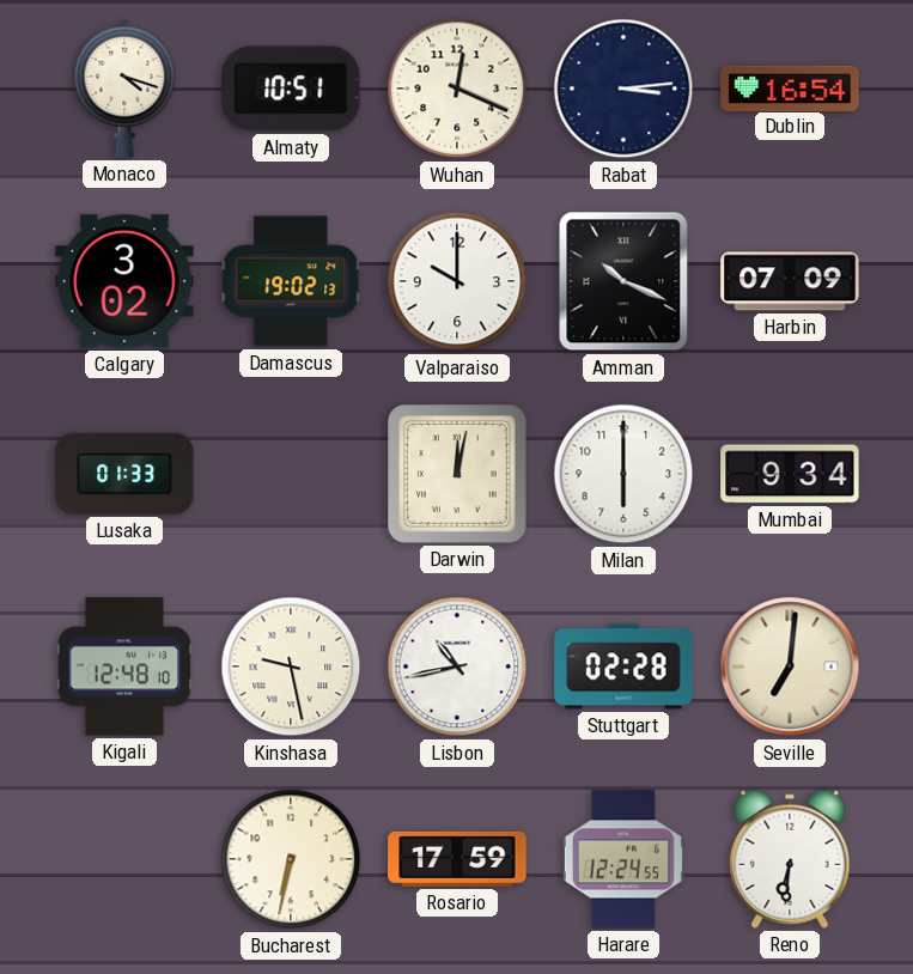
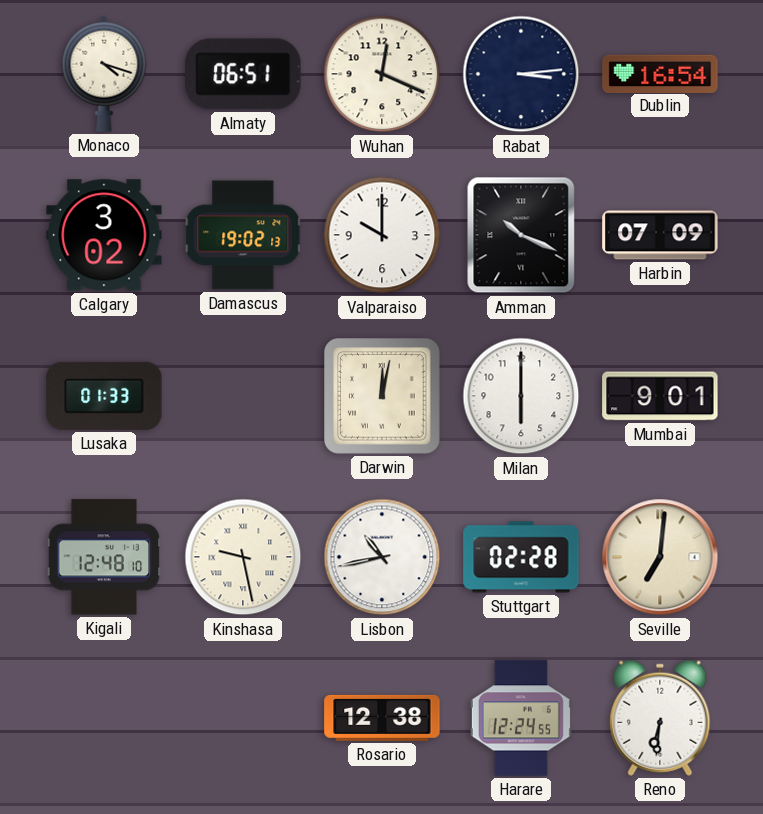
Almaty: 10:51 -> 06:51 (243, 74)
Mumbai: 9:34 -> 9:01 (660, 396)
Bucharest: 6:32 -> none (291, 859)
Rosario: 17:59 -> 12:38 (382, 718)
